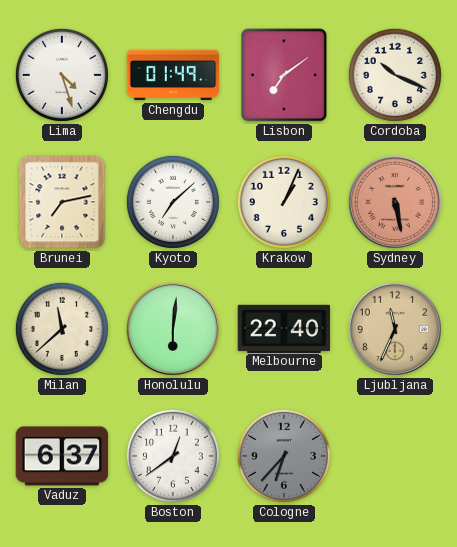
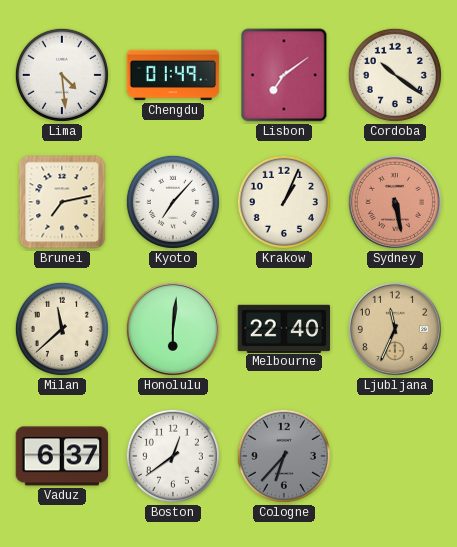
Lima: 4:27 -> 4:29 (62, 75)
Cordoba: 10:19 -> 10:21 (395, 75)
Kyoto: 7:08 -> 7:07 (173, 202)
